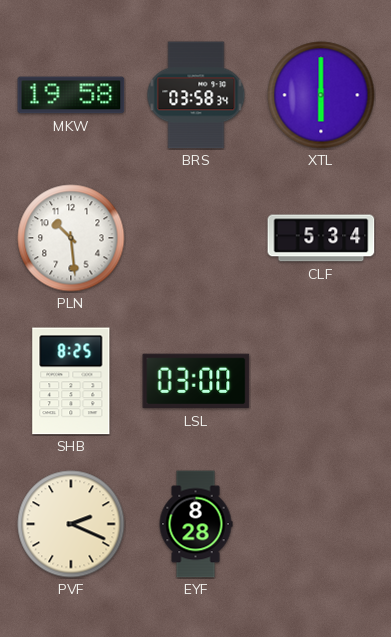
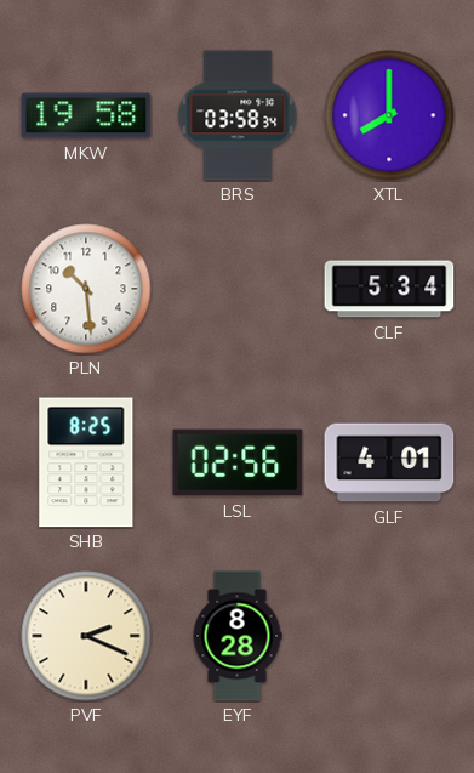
XTL: 6:00 -> 8:00 (389, 115)
LSL: 03:00 -> 02:56 (238, 462)
GLF: none -> 4:01 (389, 462)
